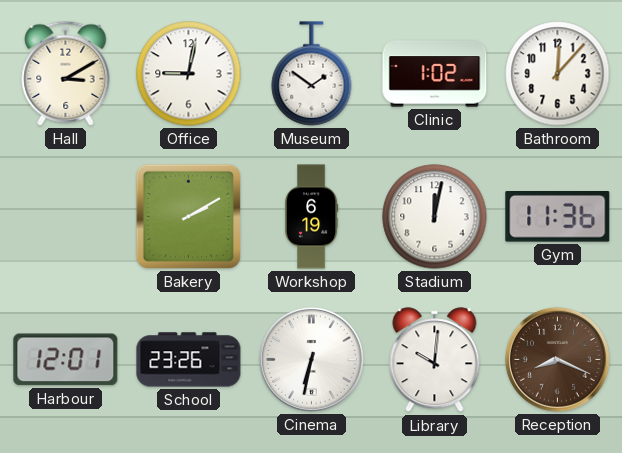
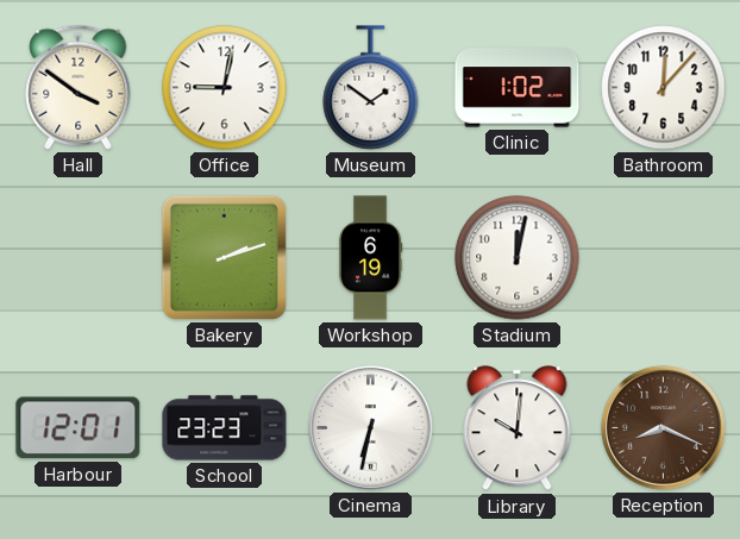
Hall: 3:10 -> 3:51 (79, 87)
Bakery: 2:10 -> 2:12 (224, 257)
Gym: 11:36 -> none (558, 217)
School: 23:26 -> 23:23 (225, 428)
